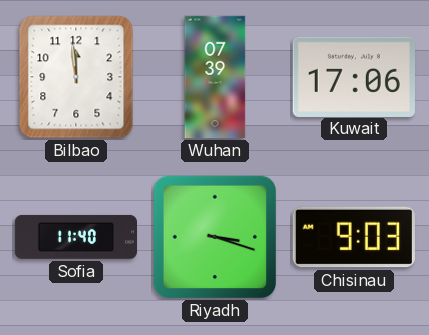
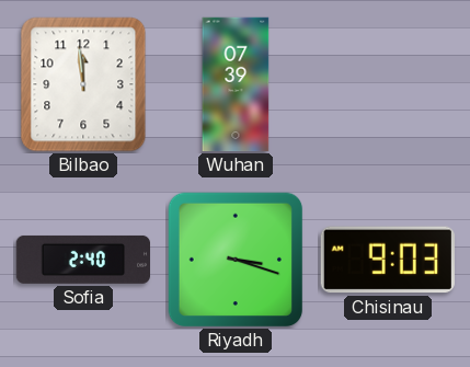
Kuwait: 17:06 -> none (353, 76)
Sofia: 11:40 -> 2:40 (82, 260)
